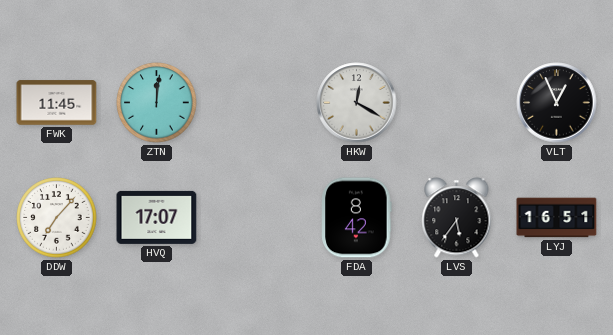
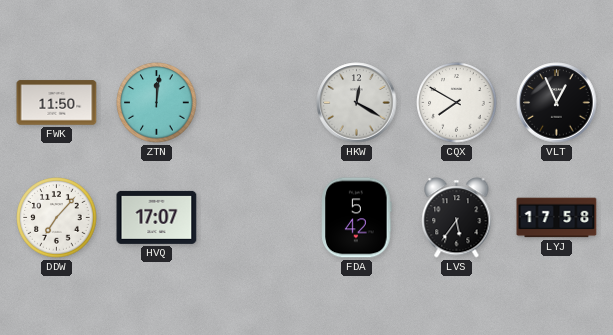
FWK: 11:45 -> 11:50 (57, 103)
CQX: none -> 7:50 (457, 103)
FDA: 8:42 -> 5:42 (357, 218)
LYJ: 16:51 -> 17:58 (557, 218)
